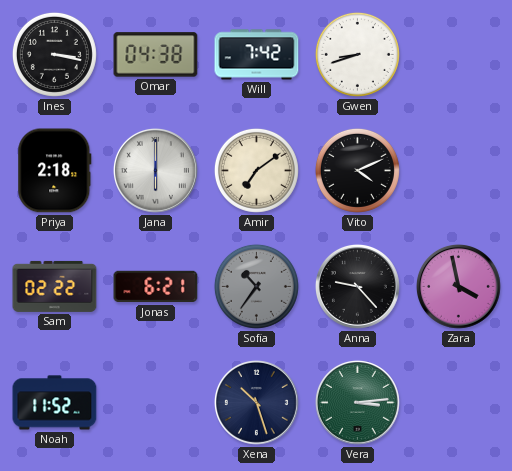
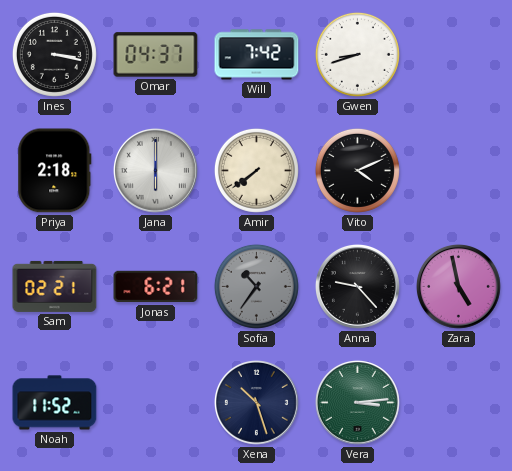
Omar: 04:38 -> 04:37 (156, 55)
Amir: 7:09 -> 7:39 (256, 170)
Sam: 02:22 -> 02:21 (55, 286)
Zara: 3:58 -> 4:58 (458, 286)
